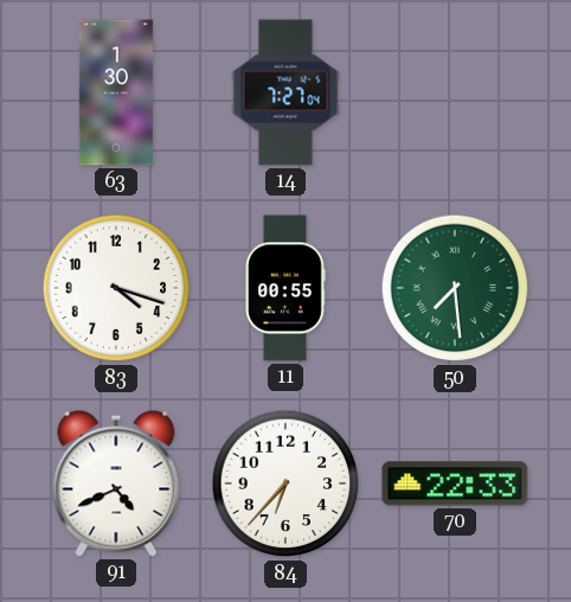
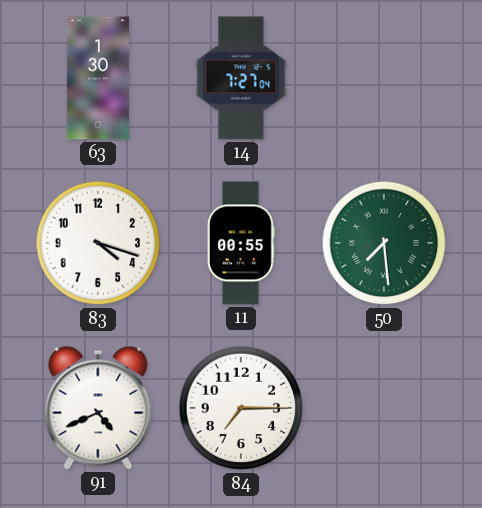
84: 6:37 -> 7:15 (241, 408)
70: 22:33 -> none (455, 483)
